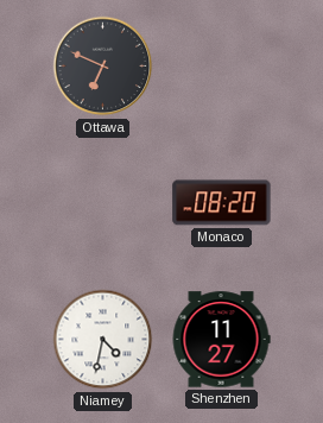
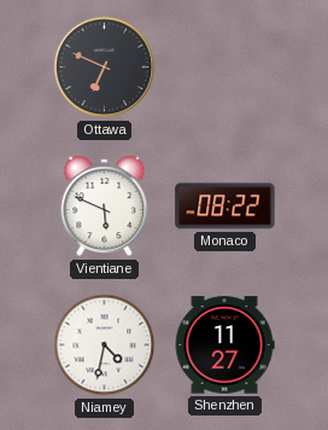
Vientiane: none -> 5:49 (105, 207)
Monaco: 08:20 -> 08:22 (225, 207)
